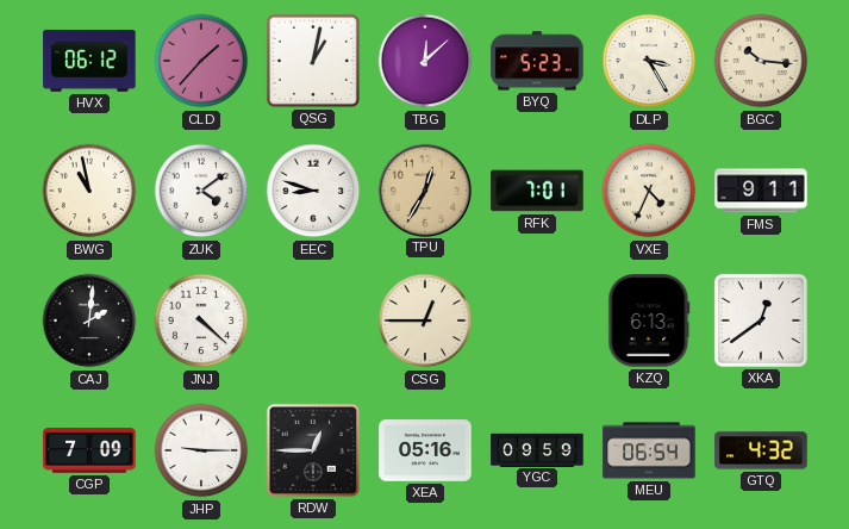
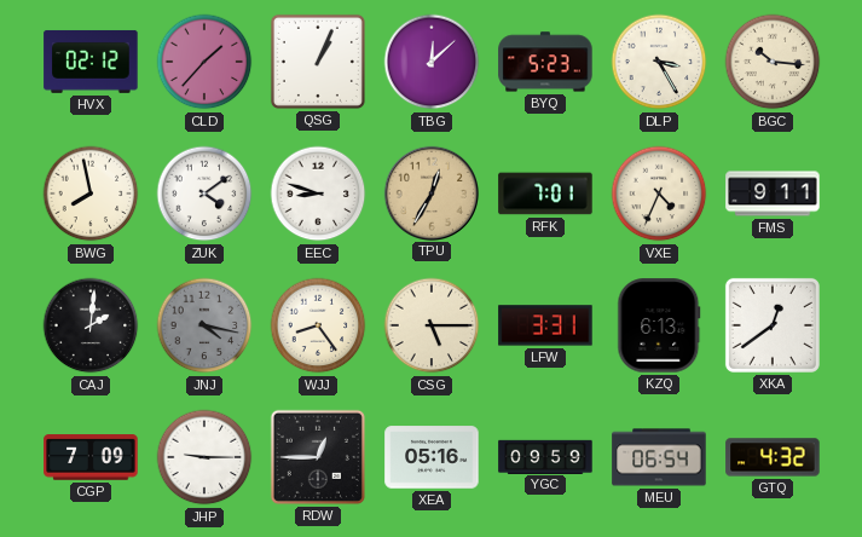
HVX: 06:12 -> 02:12 (91, 62)
QSG: 1:02 -> 1:04 (318, 62)
BWG: 10:58 -> 7:58 (91, 194)
JNJ: 4:22 -> 4:17 (204, 325)
JNJ dial: white -> grey (204, 325)
WJJ: none -> 8:24 (318, 325)
CSG: 12:45 -> 5:15 (432, 325)
LFW: none -> 3:31 (545, 325)
